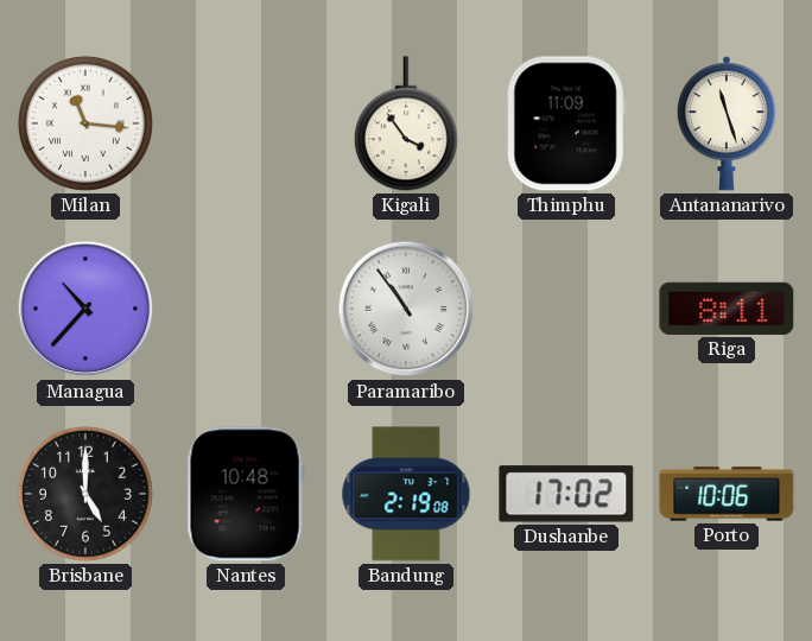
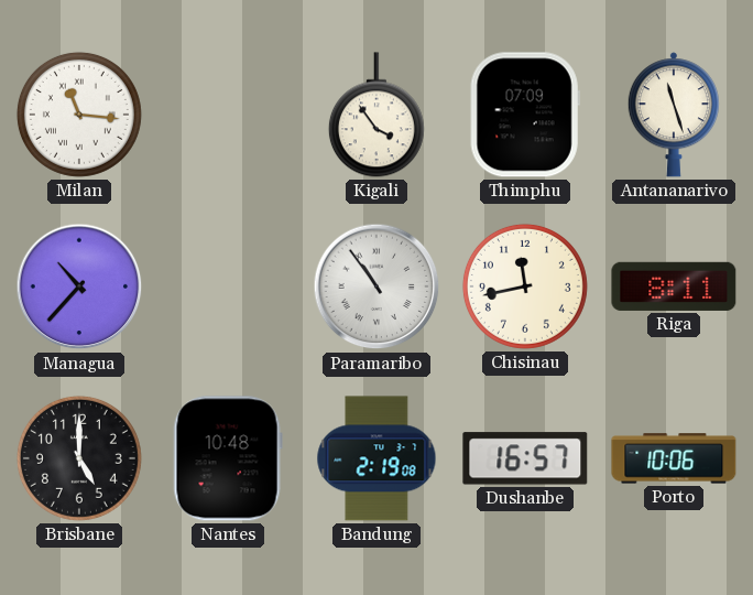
Thimphu: 11:09 -> 07:09 (525, 115)
Chisinau: none -> 11:43 (525, 286)
Dushanbe: 17:02 -> 16:57 (525, 458)
